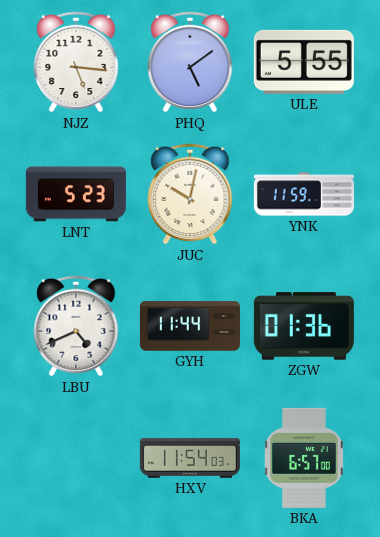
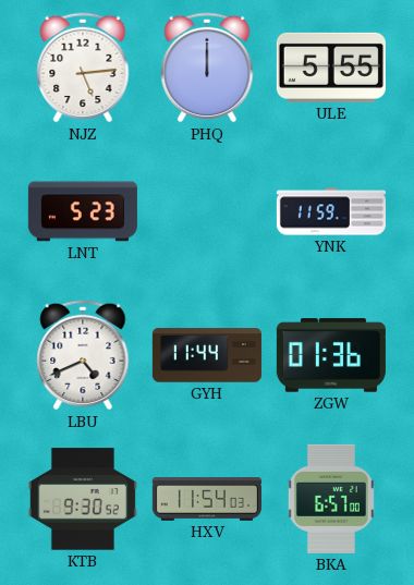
NJZ: 5:16 -> 5:14 (83, 68)
PHQ: 5:09 -> 12:00 (207, 68)
JUC: 10:02 -> none (190, 194)
KTB: none -> 9:30 (83, 499)
